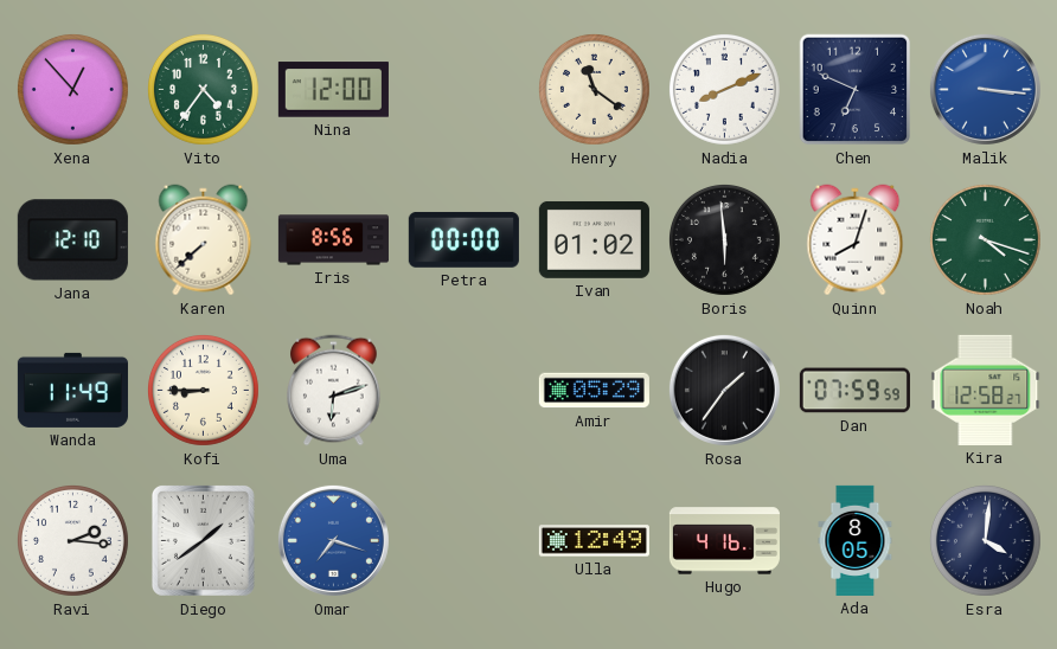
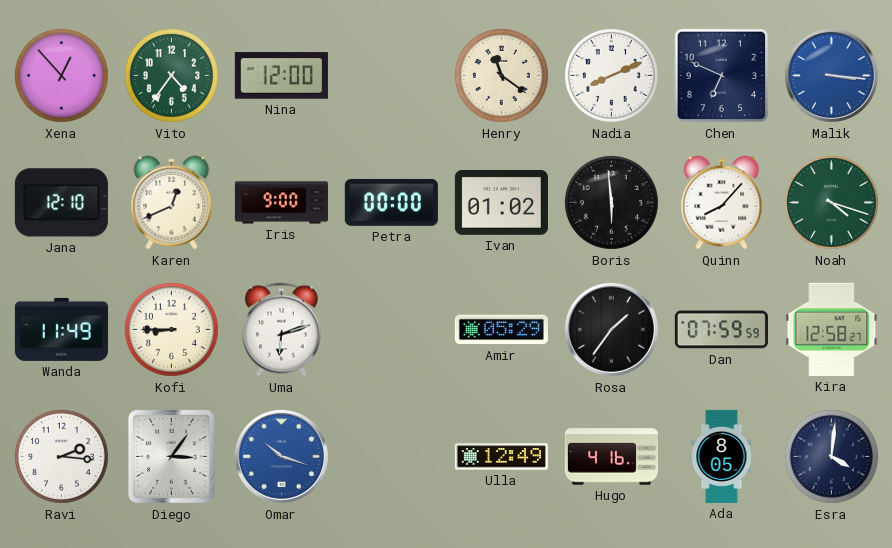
Karen: 7:38 -> 12:41 (172, 203)
Iris: 8:56 -> 9:00 (281, 203)
Quinn: 8:03 -> 8:07 (722, 203)
Diego: 1:39 -> 3:06 (171, 456)
Omar: 7:18 -> 10:18 (281, 456)
